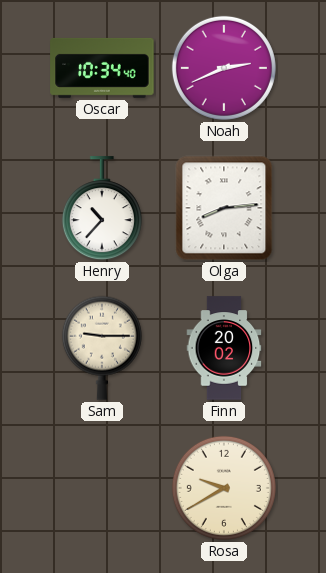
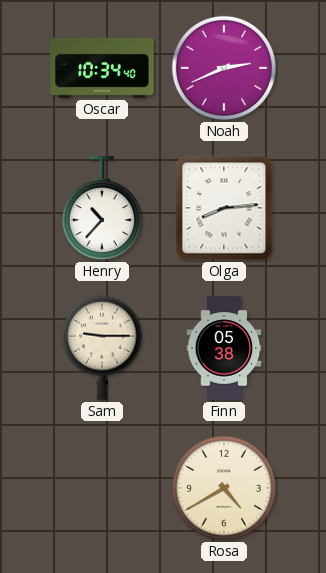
Finn: 20:02 -> 05:38 (224, 348)
Rosa: 9:40 -> 4:40 (224, 488)
